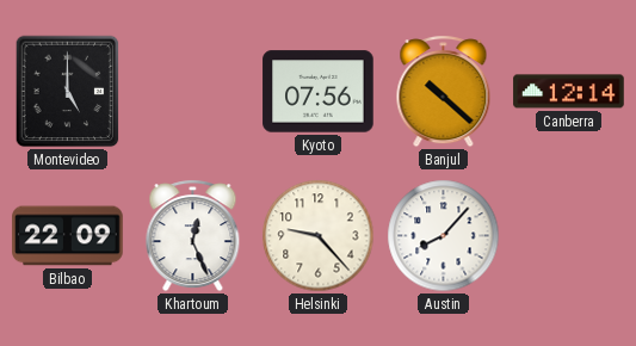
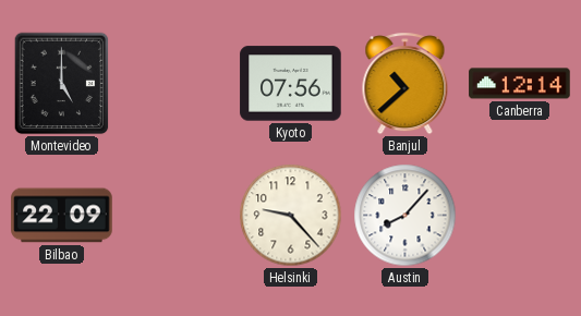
Banjul: 10:22 -> 10:38 (406, 84)
Khartoum: 12:26 -> none (193, 236)
